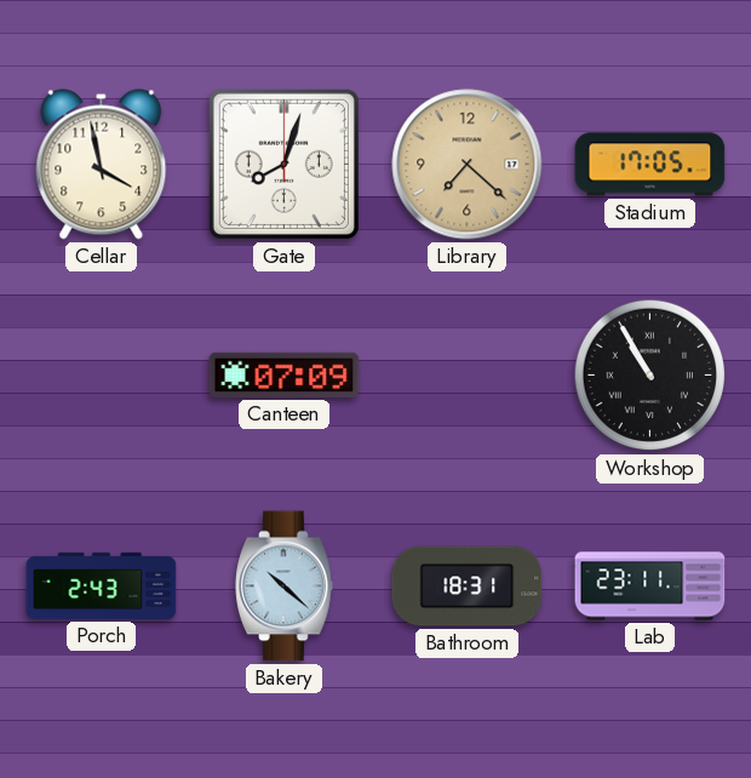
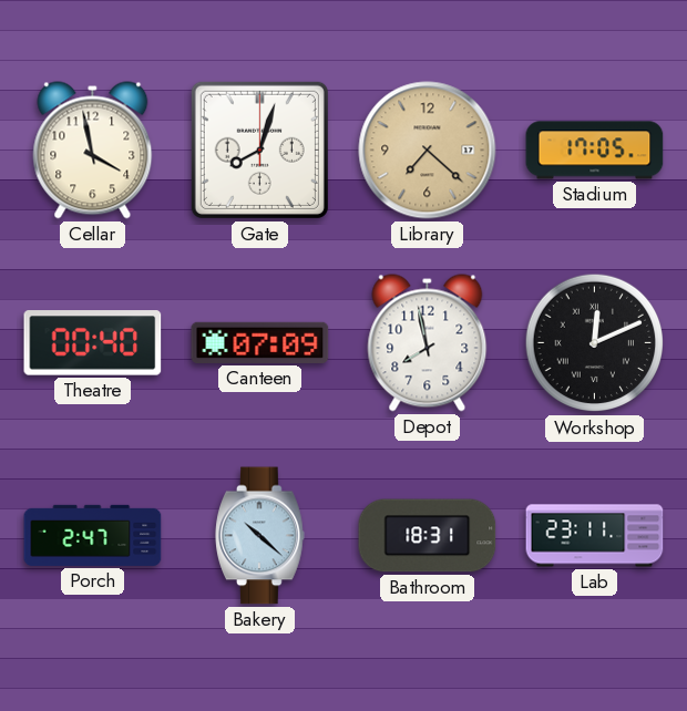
Theatre: none -> 00:40 (93, 343)
Depot: none -> 7:58 (428, 343)
Workshop: 10:55 -> 12:11 (595, 343)
Porch: 2:43 -> 2:47 (93, 535)
